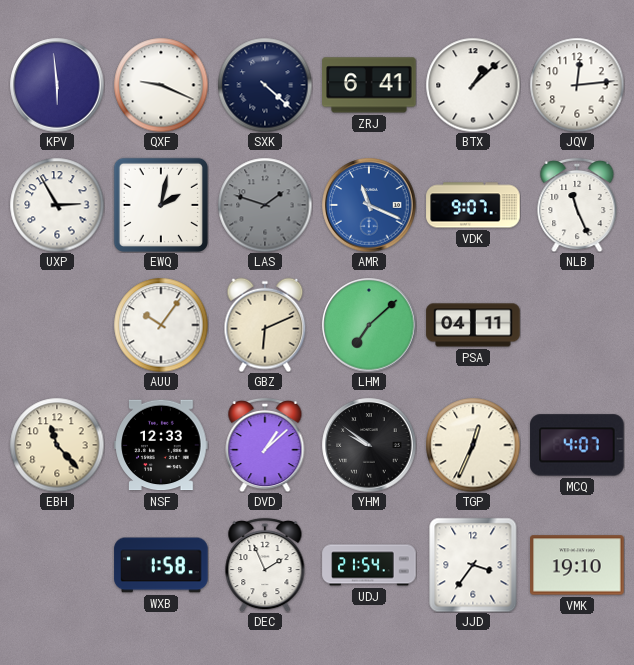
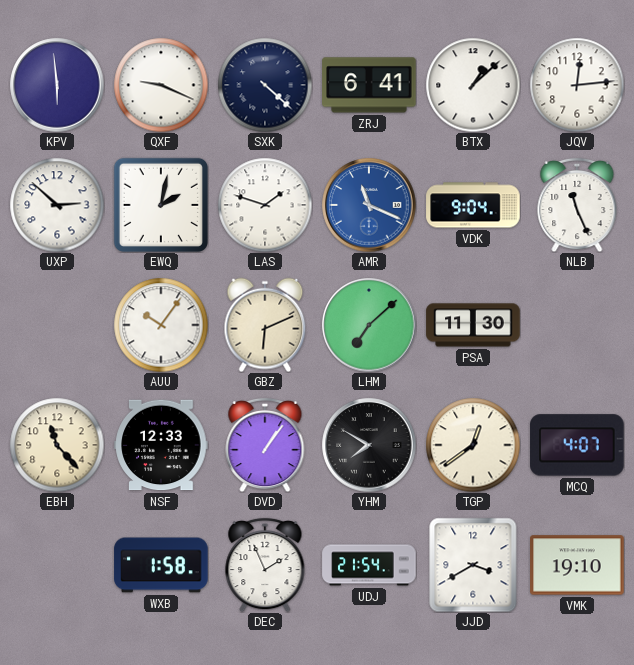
UXP: 2:55 -> 2:52 (57, 205)
LAS dial: grey -> white (265, 205)
VDK: 9:07 -> 9:04 (473, 205)
PSA: 04:11 -> 11:30 (473, 325)
DVD: 1:08 -> 1:06 (265, 445)
YHM: 9:51 -> 7:50 (369, 445)
TGP: 12:34 -> 12:39 (473, 445)
JJD: 3:36 -> 3:40 (473, 565)
